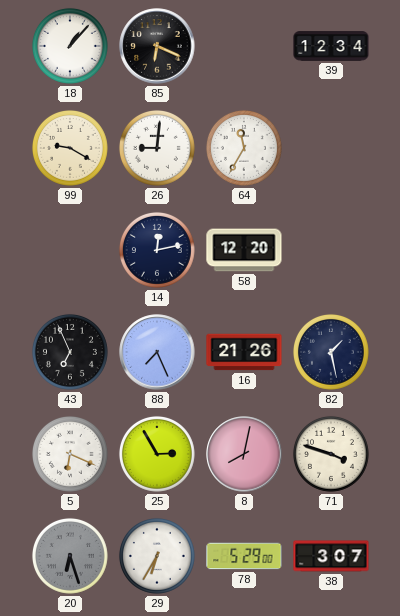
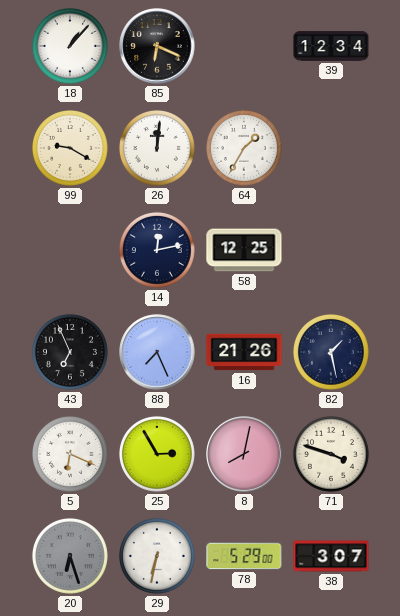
26: 9:01 -> 12:01 (157, 148)
64: 11:35 -> 1:35 (244, 148)
58: 12:20 -> 12:25 (244, 250)
29: 6:35 -> 6:32 (157, 556)
